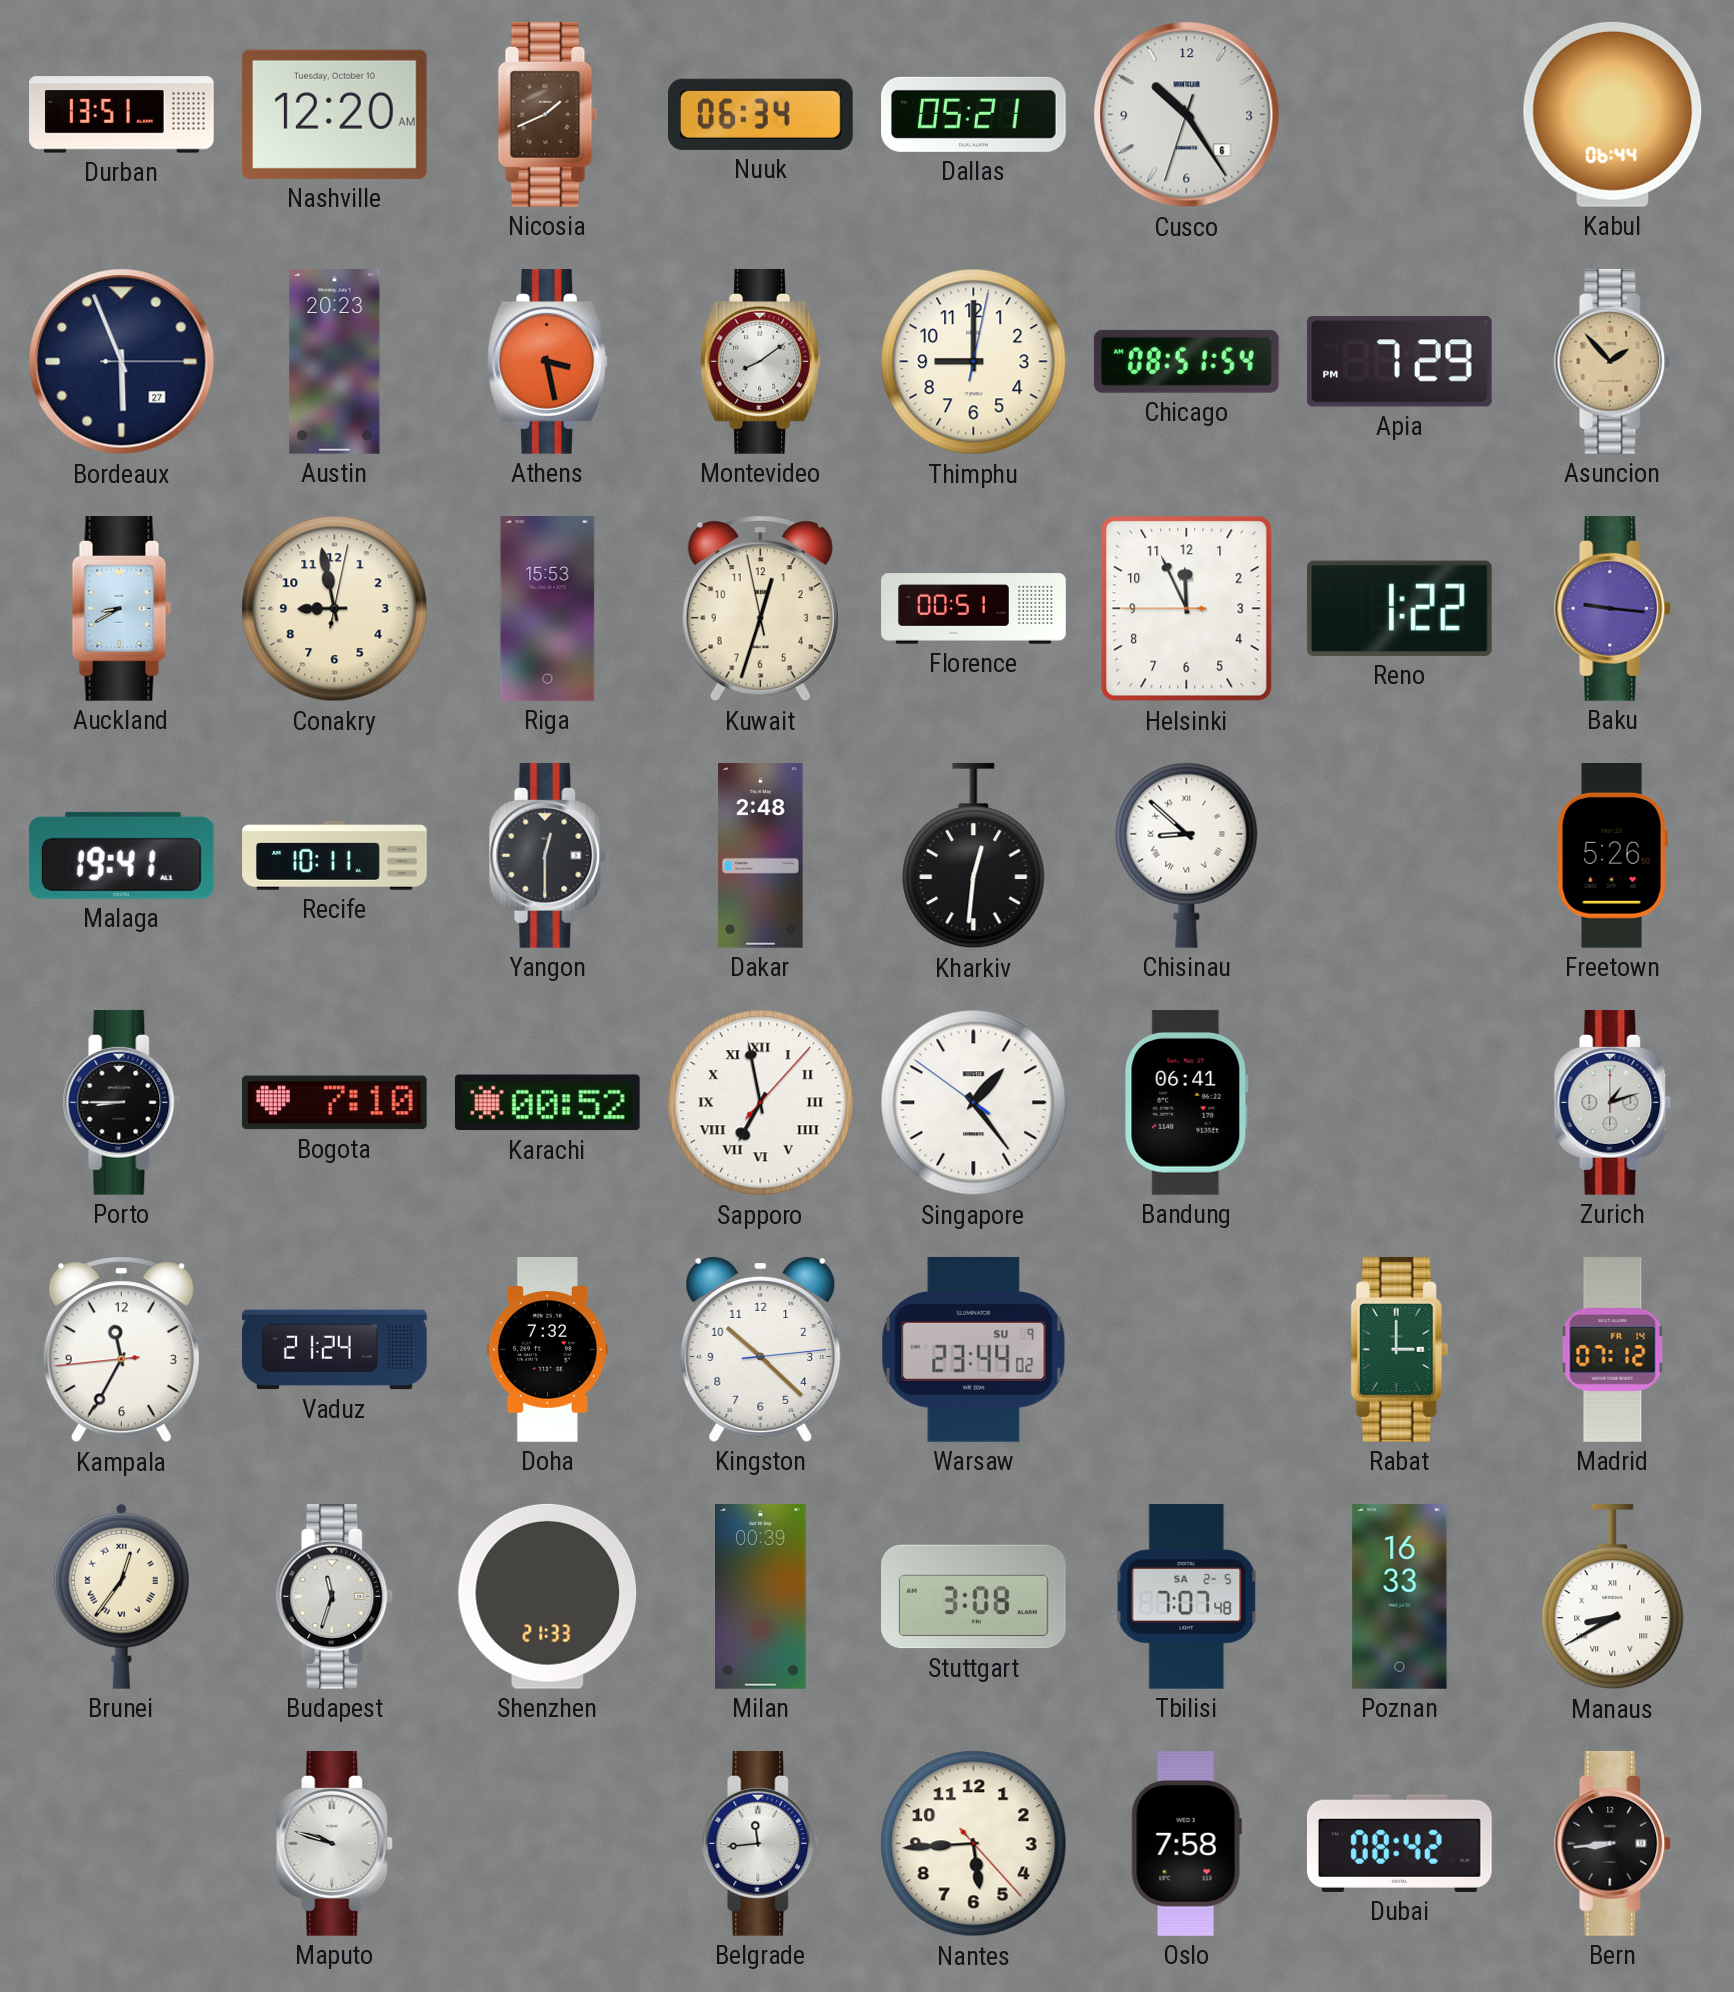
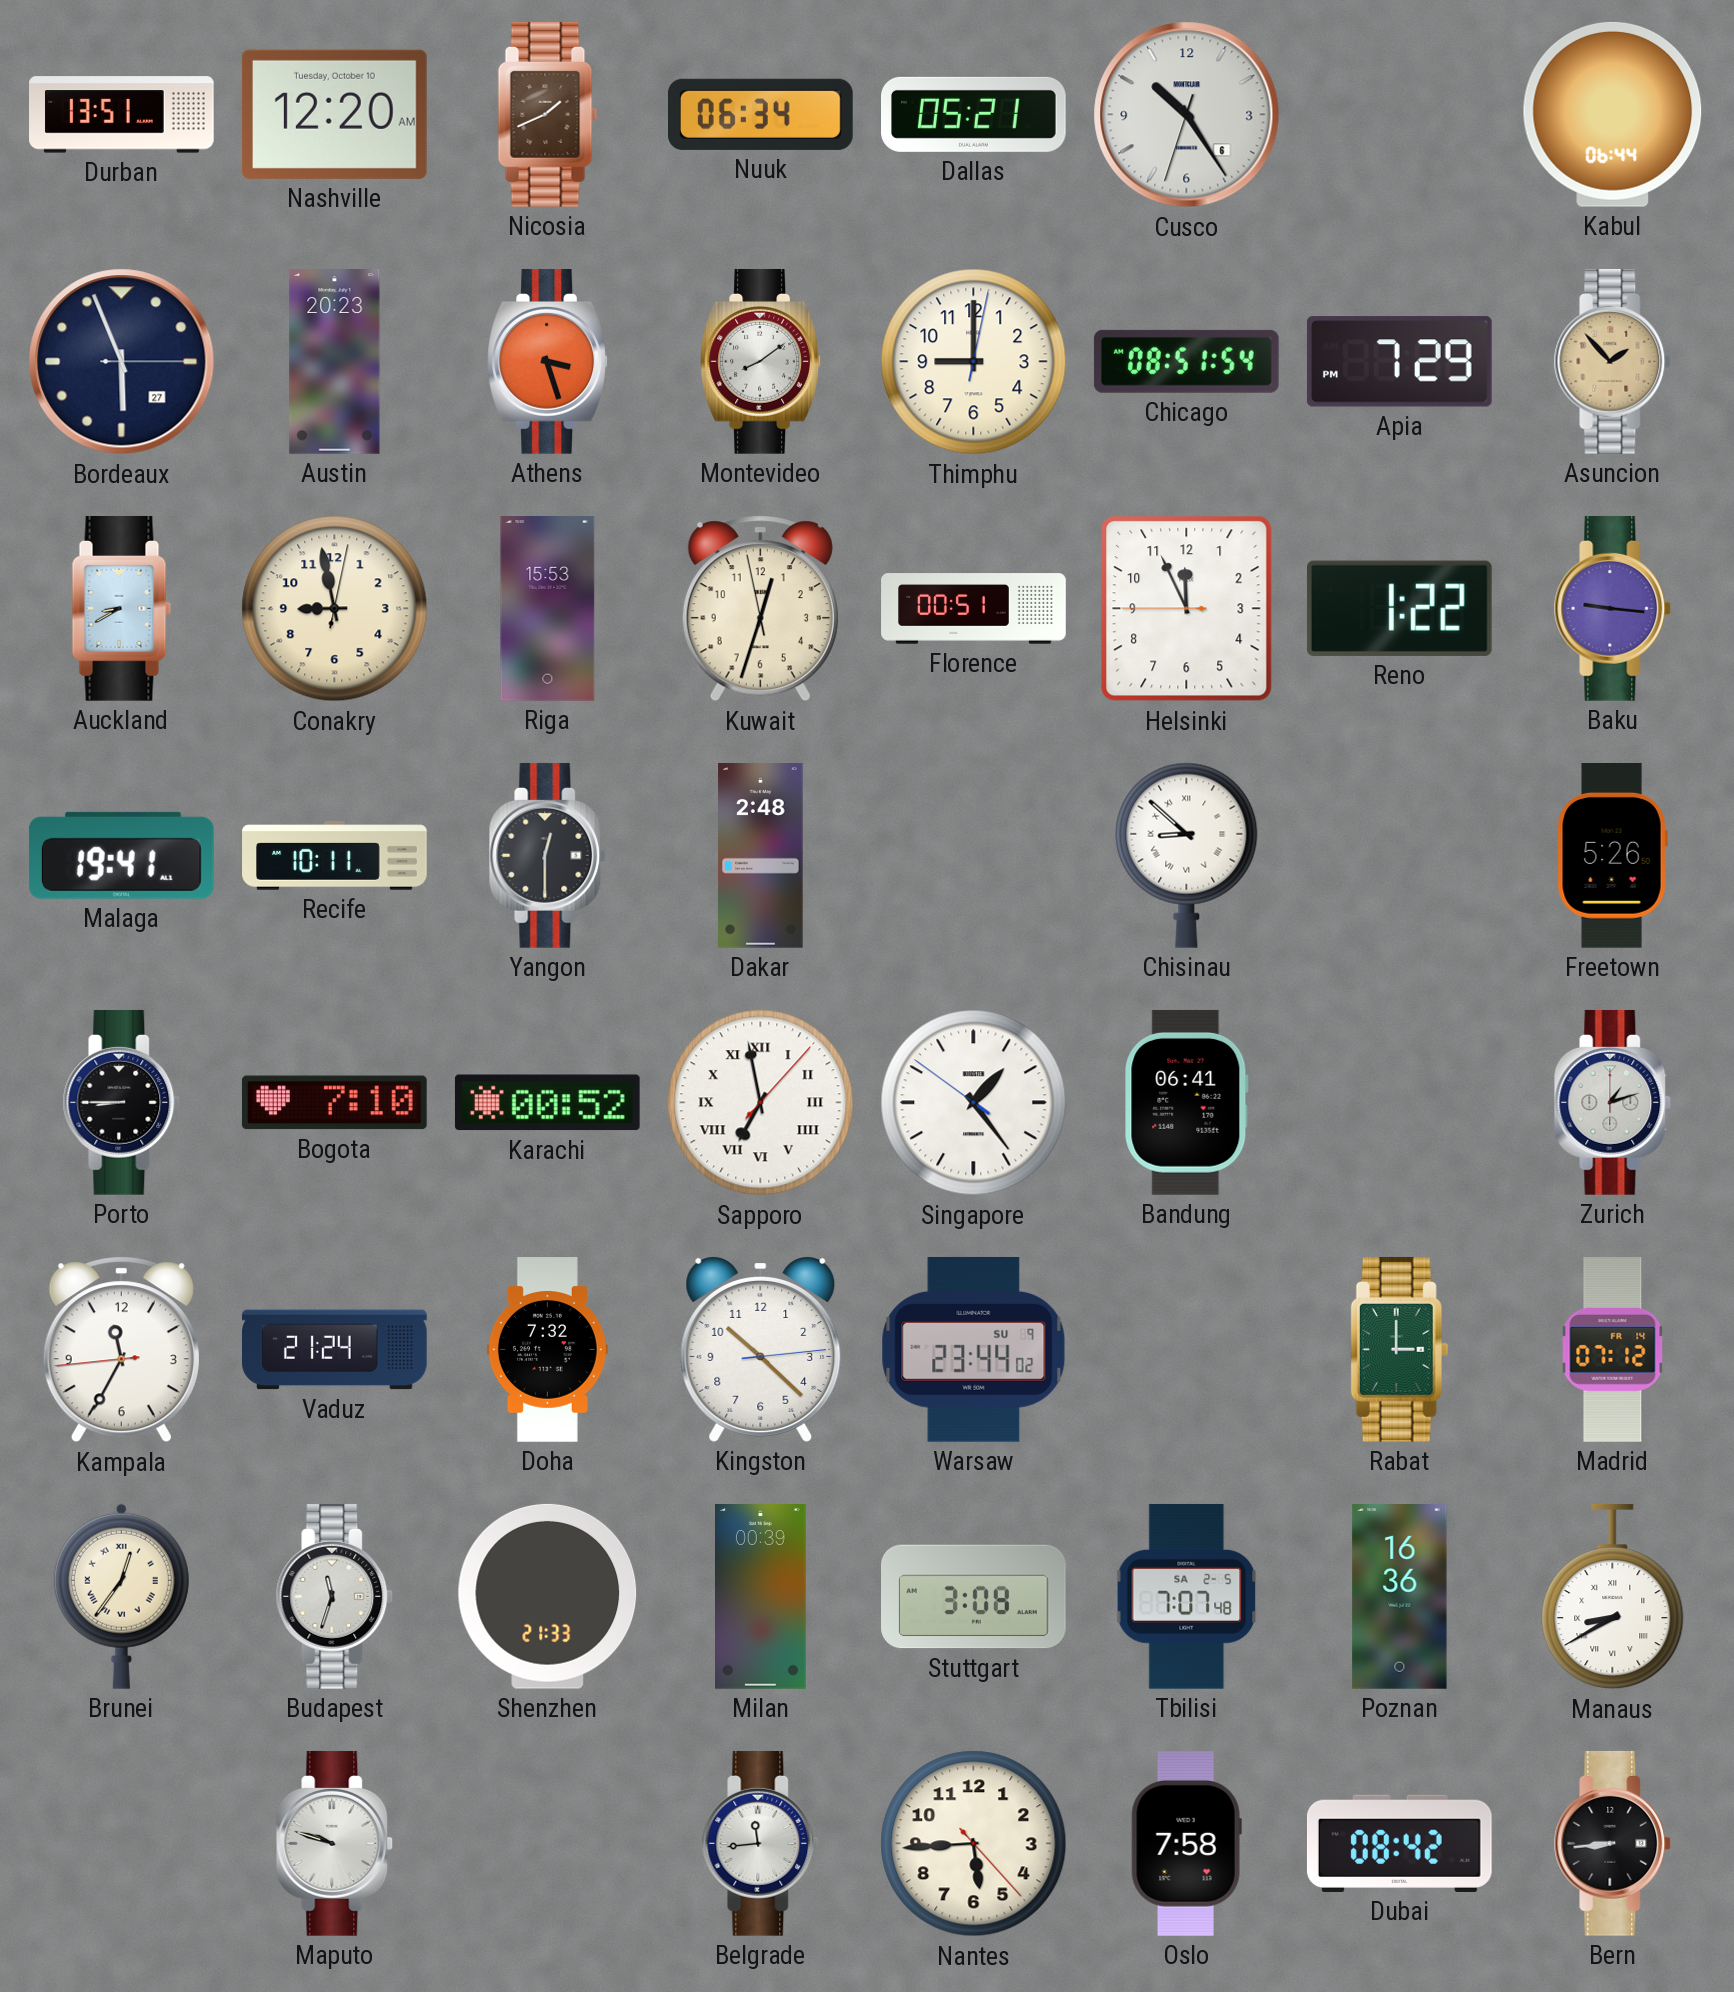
Athens: 3:28 -> 3:27 (547, 361)
Kharkiv: 12:31 -> none (974, 856)
Poznan: 16:33 -> 16:36 (1400, 1597)
